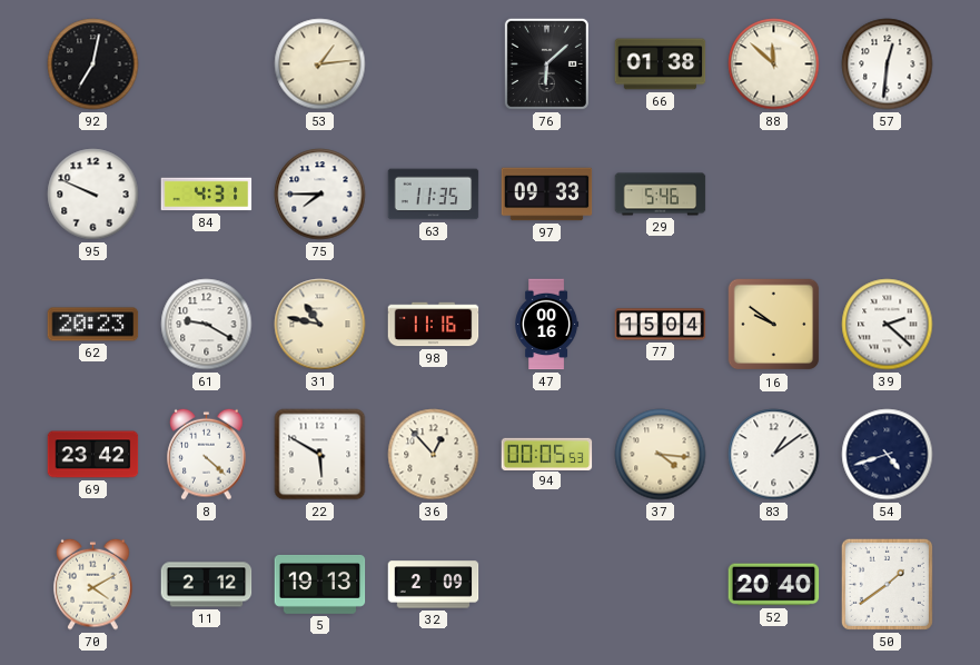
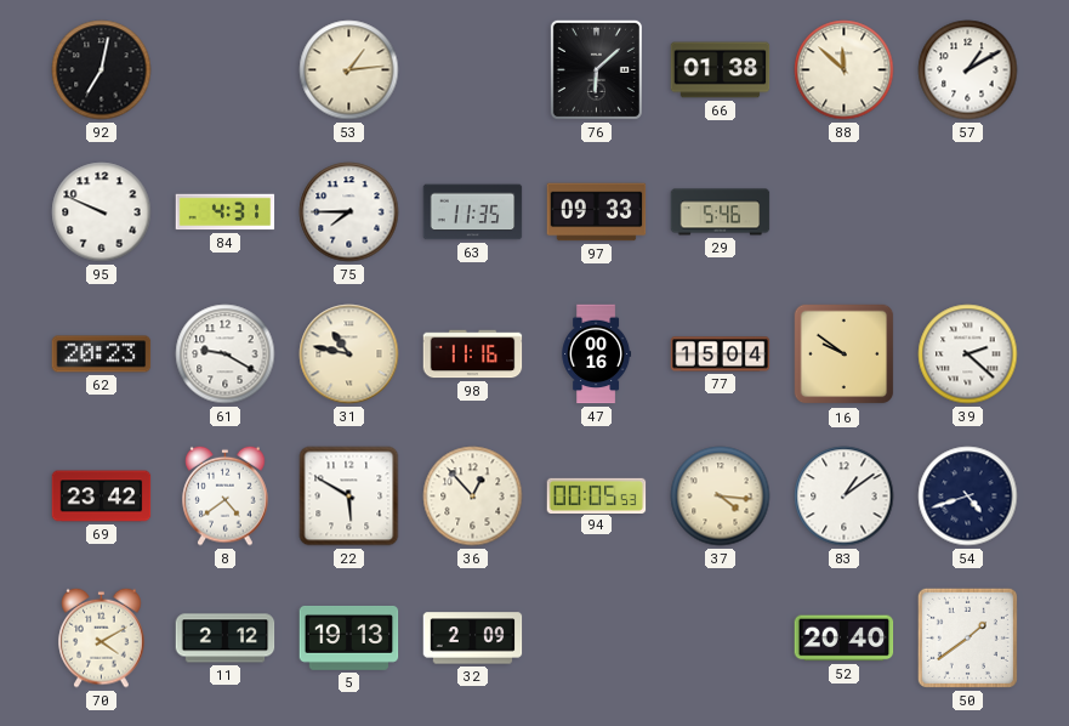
57: 12:31 -> 1:10 (968, 70)
8: 4:22 -> 4:39 (226, 495)
